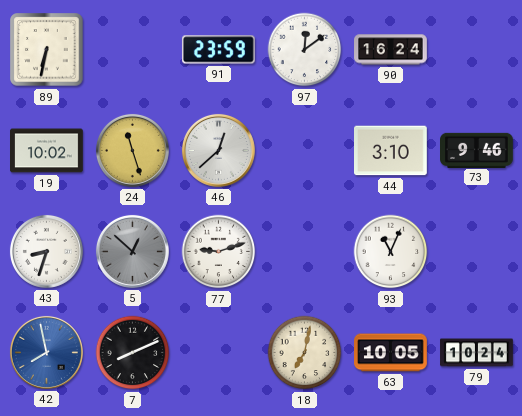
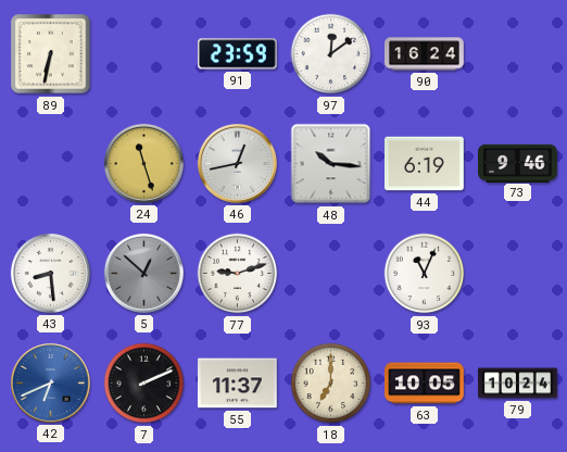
19: 10:02 -> none (47, 151)
46: 12:38 -> 12:43 (237, 163)
48: none -> 10:16 (331, 164)
44: 3:10 -> 6:19 (425, 164)
43: 8:33 -> 8:29 (50, 273)
42: 7:58 -> 6:41 (50, 382)
7: 8:11 -> 2:11 (144, 384)
55: none -> 11:37 (238, 384)
18: 7:02 -> 7:00 (331, 384)
